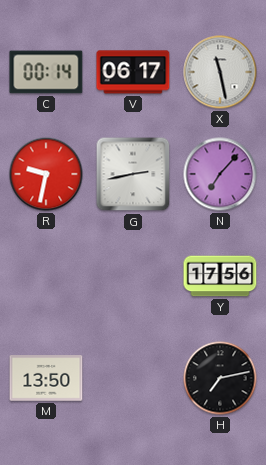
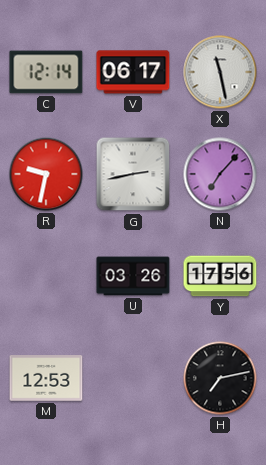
C: 00:14 -> 12:14 (46, 72)
U: none -> 03:26 (133, 276)
M: 13:50 -> 12:53 (46, 378)
